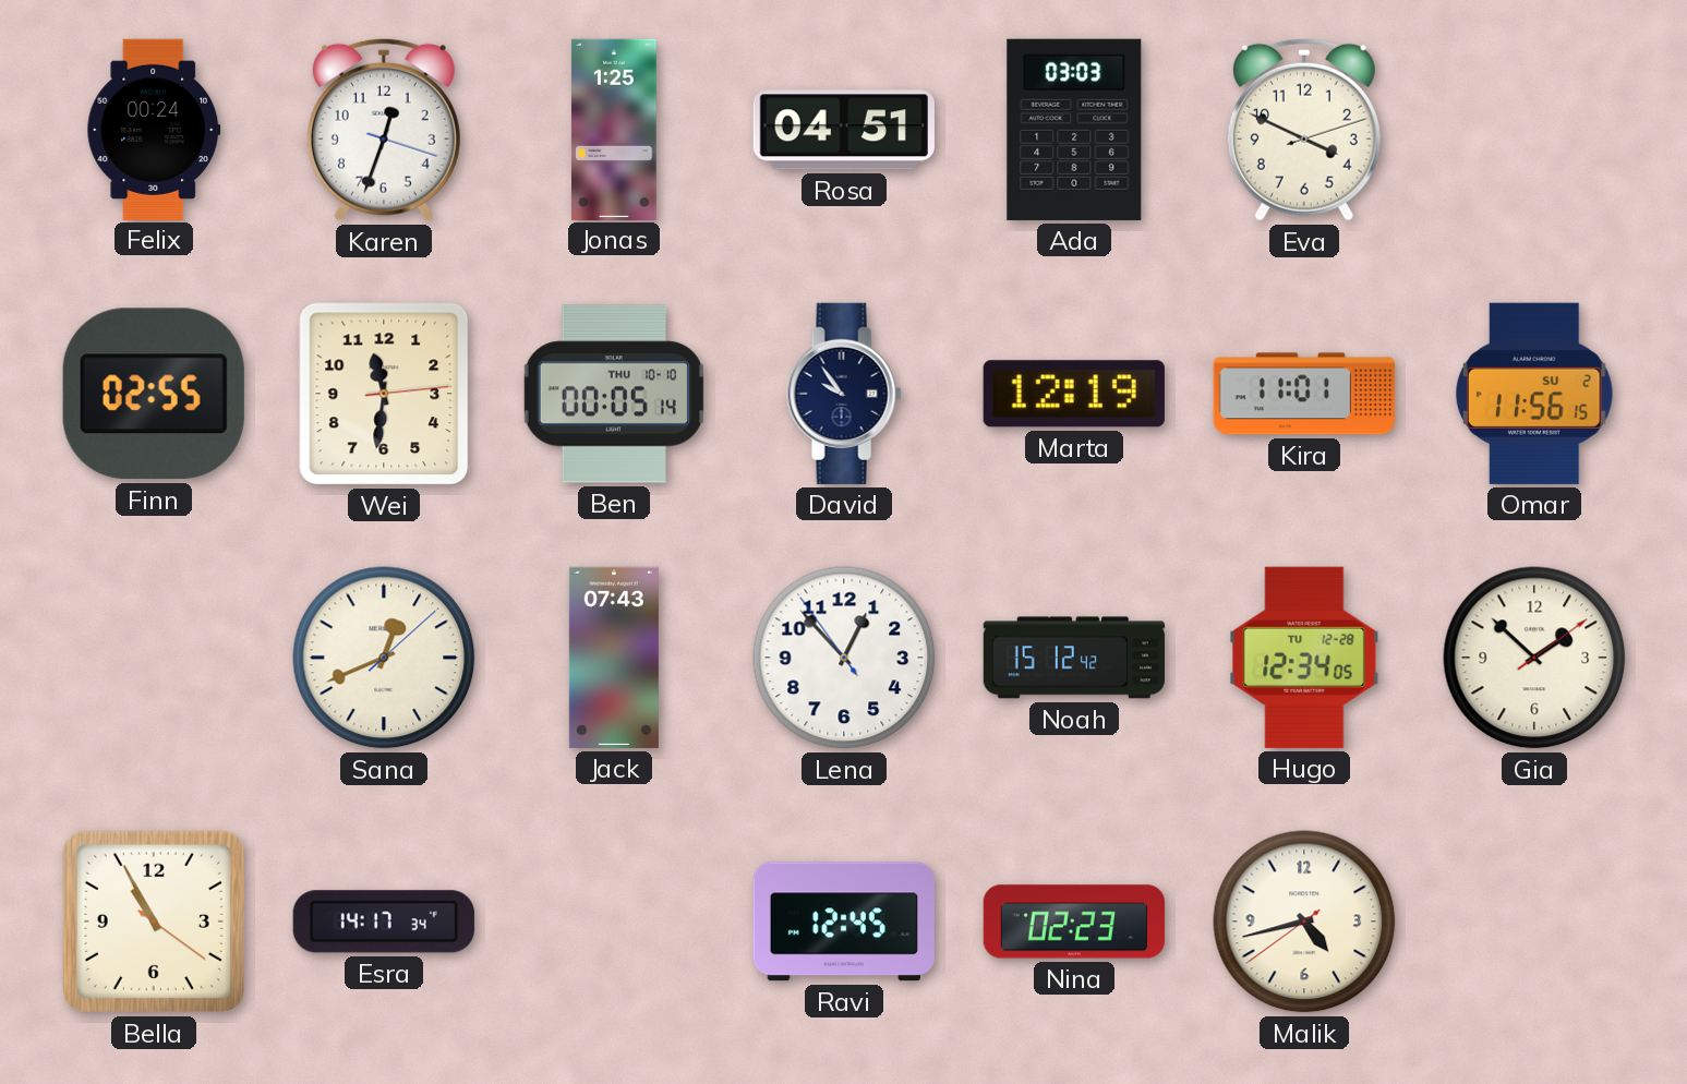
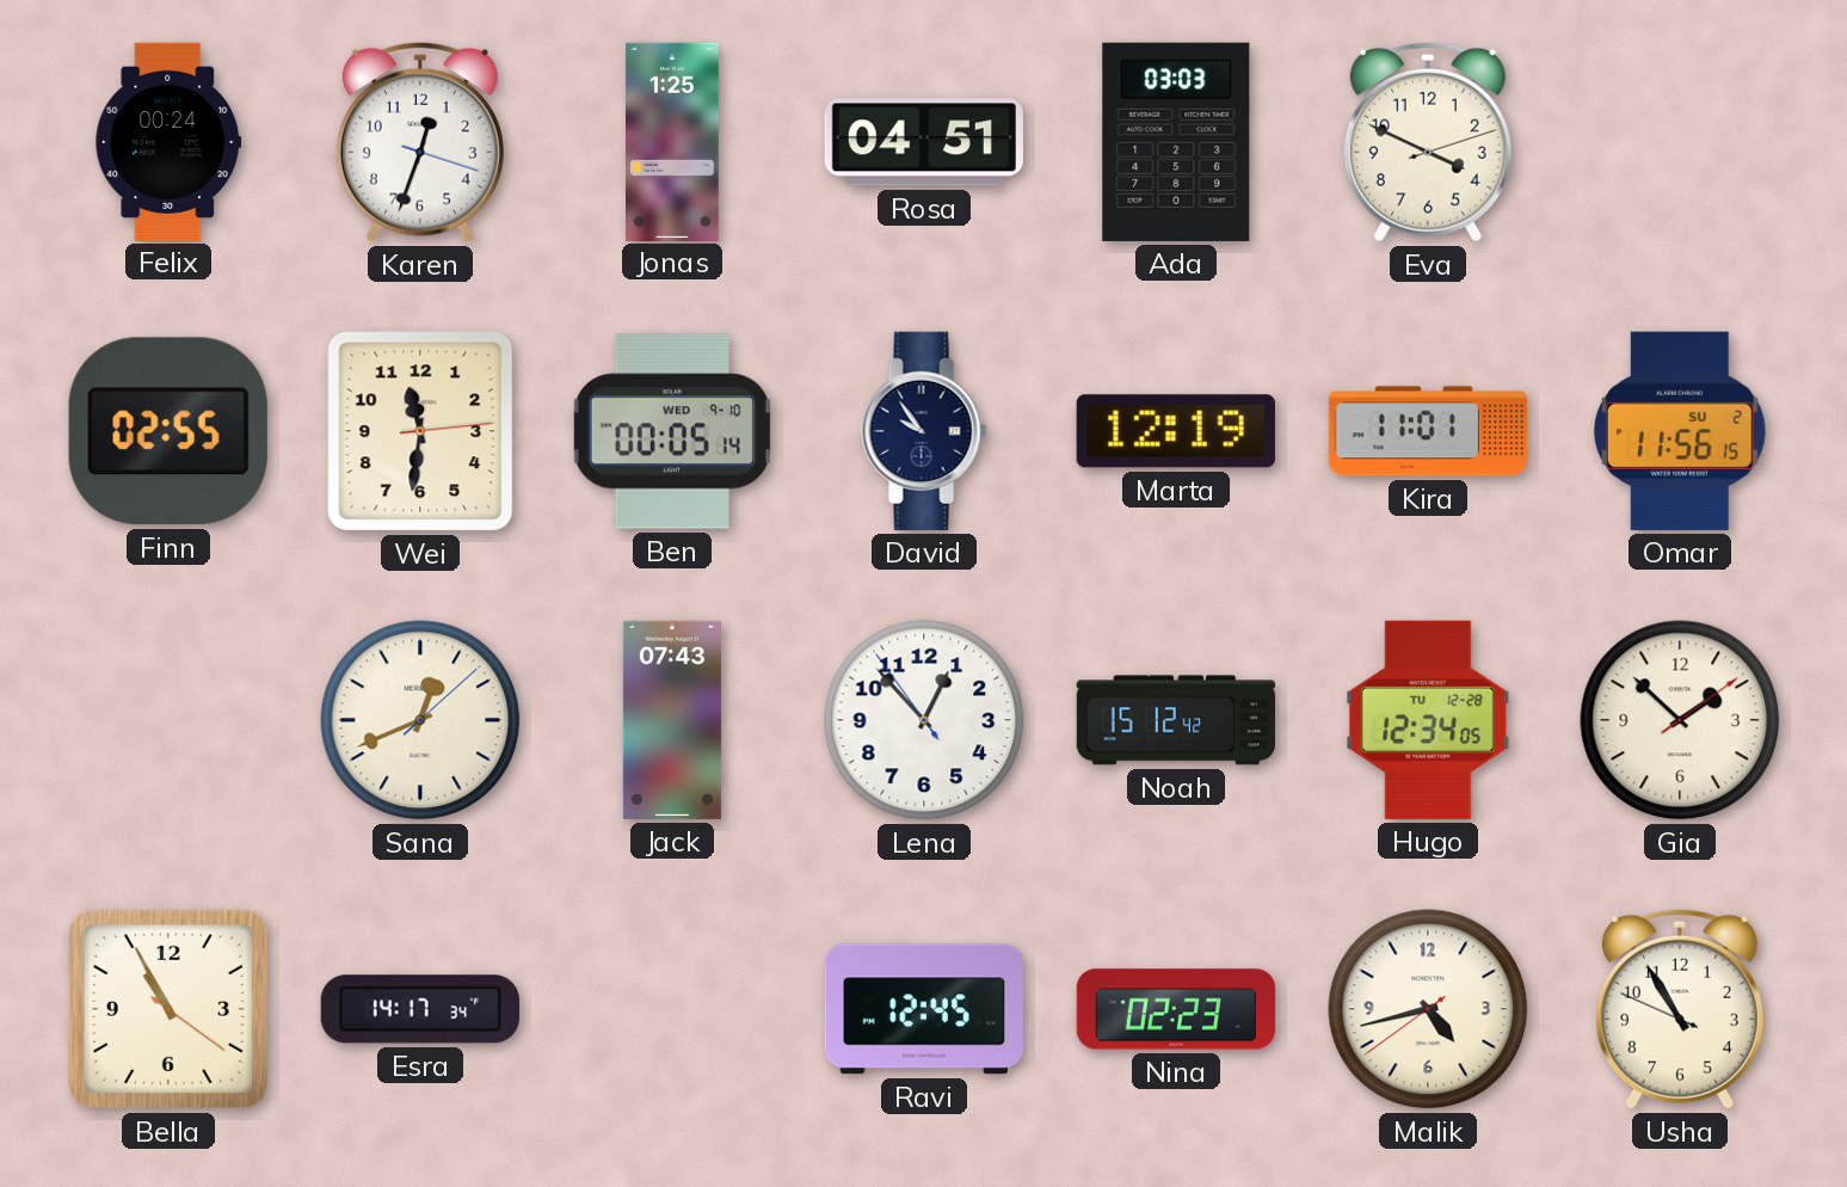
Ben date: THU 10-10 -> WED 9-10 (672, 431)
Usha: none -> 10:54 (1680, 1009)
